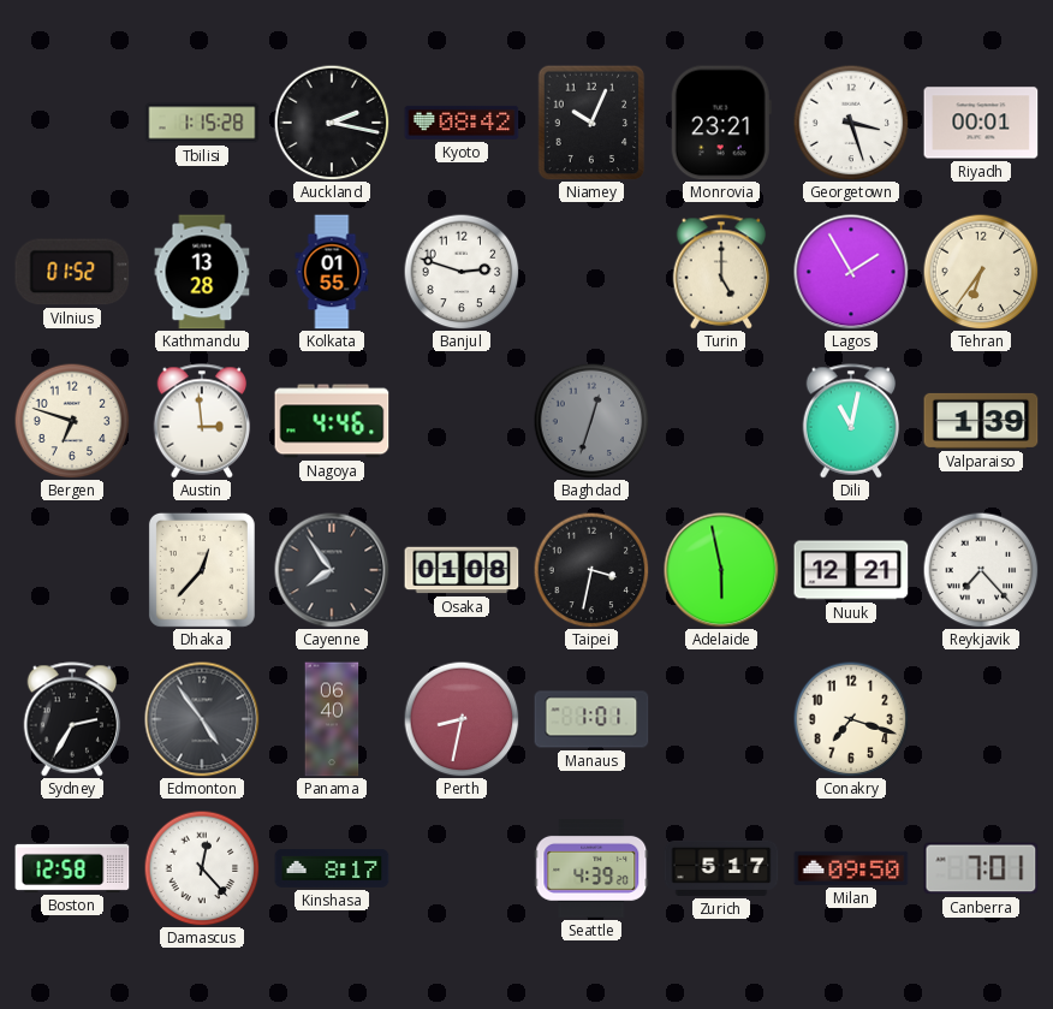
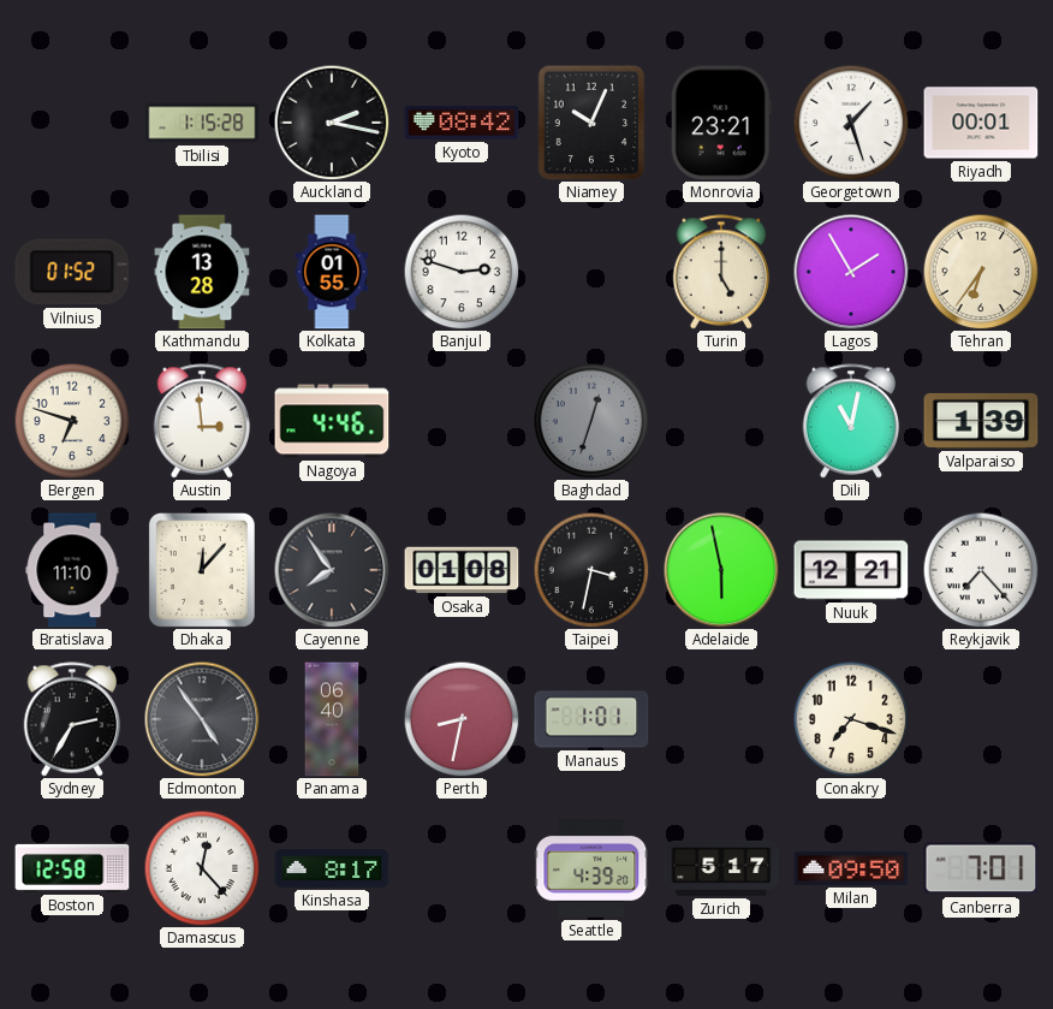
Georgetown: 3:27 -> 1:27 (851, 123)
Bratislava: none -> 11:10 (72, 570)
Dhaka: 12:37 -> 12:07 (202, 570)
